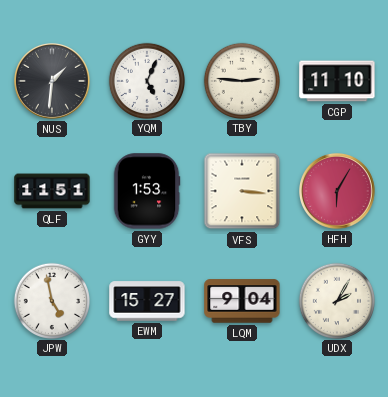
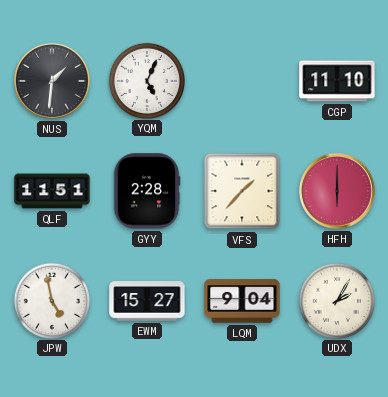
TBY: 2:46 -> none (241, 80)
GYY: 1:53 -> 2:28 (147, 191)
VFS: 3:16 -> 1:37 (242, 191)
HFH: 6:05 -> 6:00 (338, 192)
